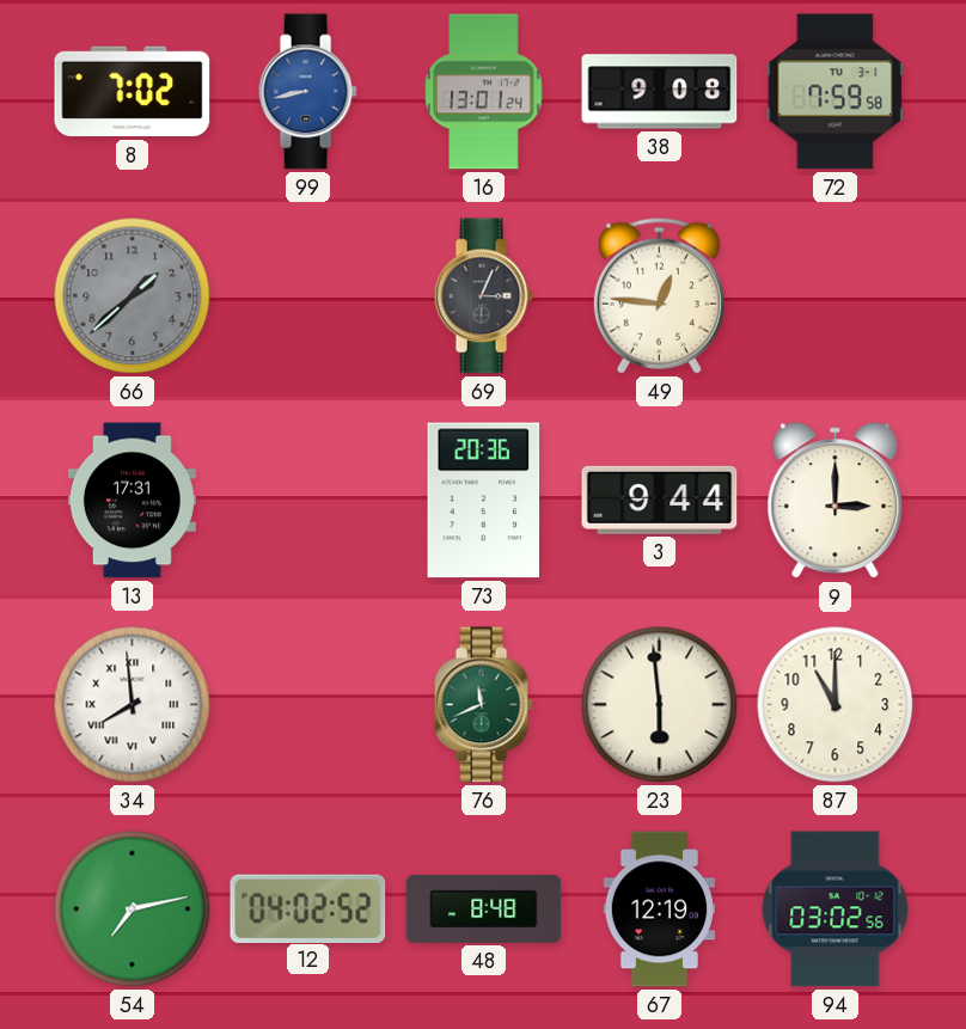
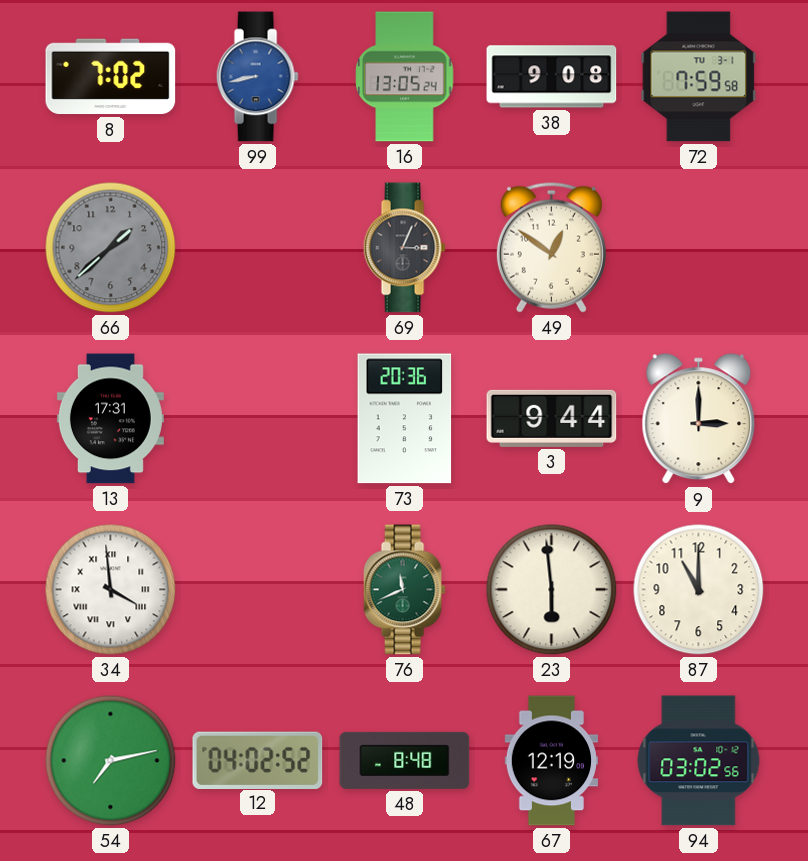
16: 13:01 -> 13:05 (405, 77)
49: 12:46 -> 12:51 (551, 247)
34: 7:59 -> 3:59 (111, 590)
